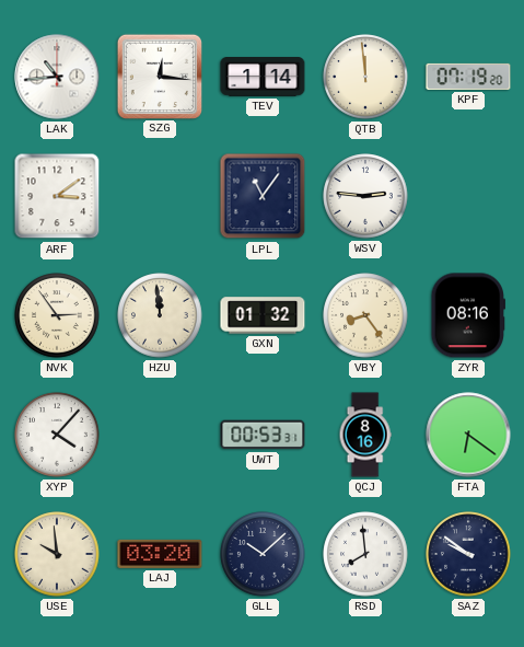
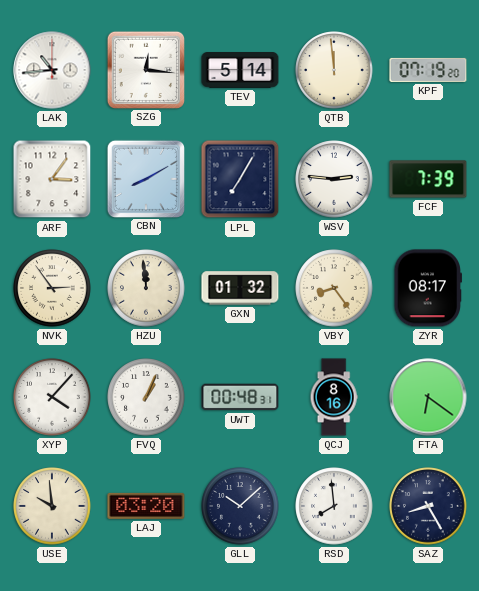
TEV: 1:14 -> 5:14 (240, 71)
ARF: 3:09 -> 3:06 (52, 179)
CBN: none -> 8:10 (145, 178)
LPL: 11:06 -> 7:05 (240, 179)
FCF: none -> 7:39 (428, 179)
ZYR: 08:16 -> 08:17 (428, 288)
FVQ: none -> 1:04 (146, 397)
UWT: 00:53 -> 00:48 (240, 397)
SAZ: 9:51 -> 8:25 (428, 506)
